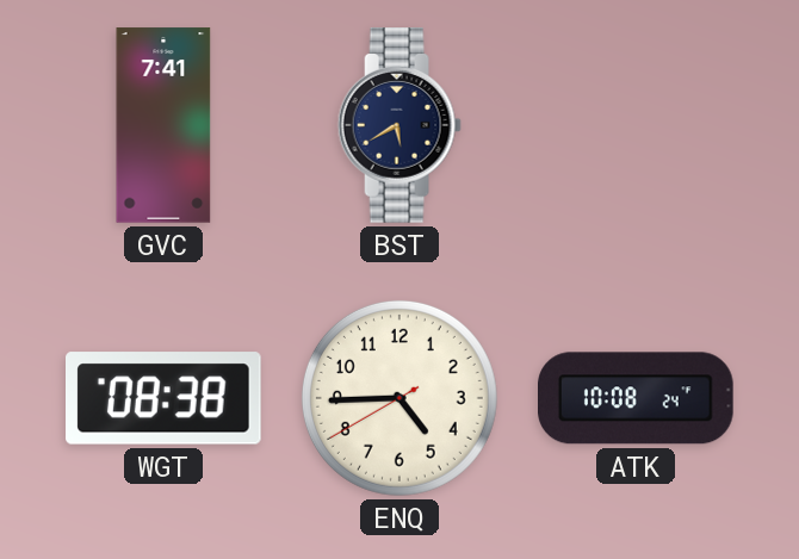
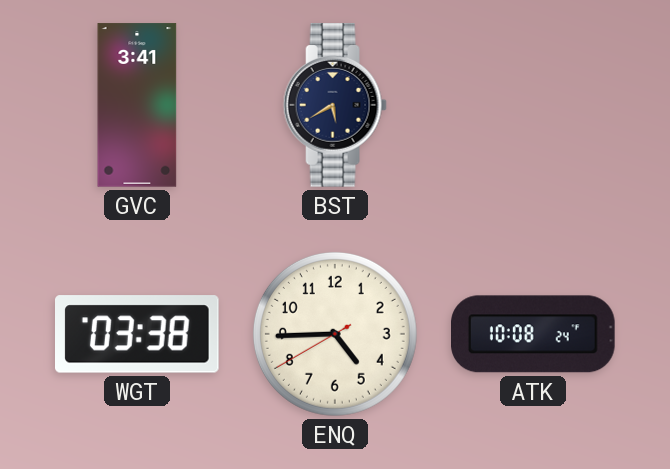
GVC: 7:41 -> 3:41 (137, 105)
WGT: 08:38 -> 03:38 (138, 334)
